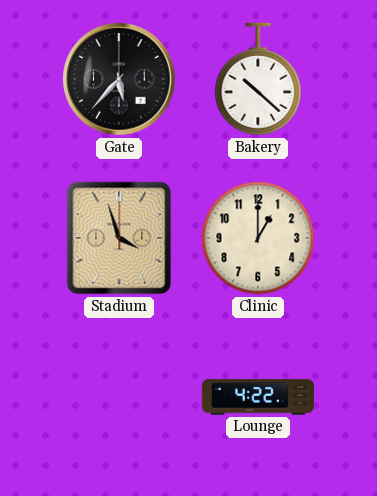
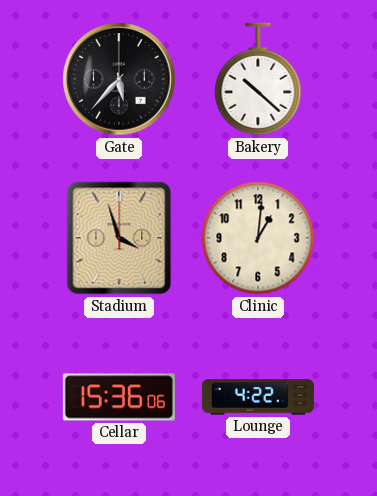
Clinic: 1:00 -> 1:01 (258, 238)
Cellar: none -> 15:36 (119, 397)
